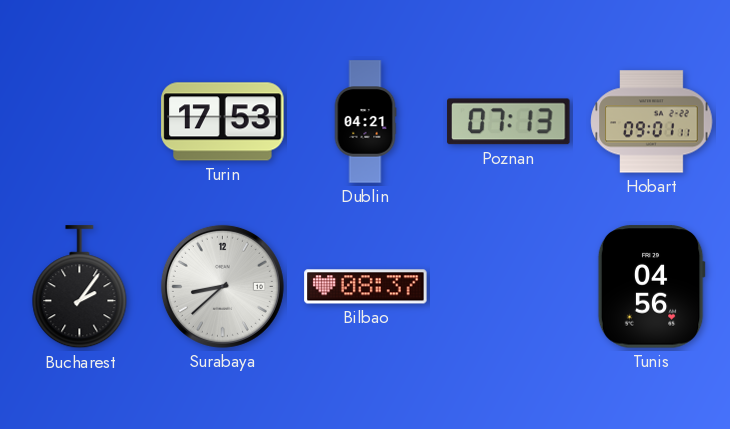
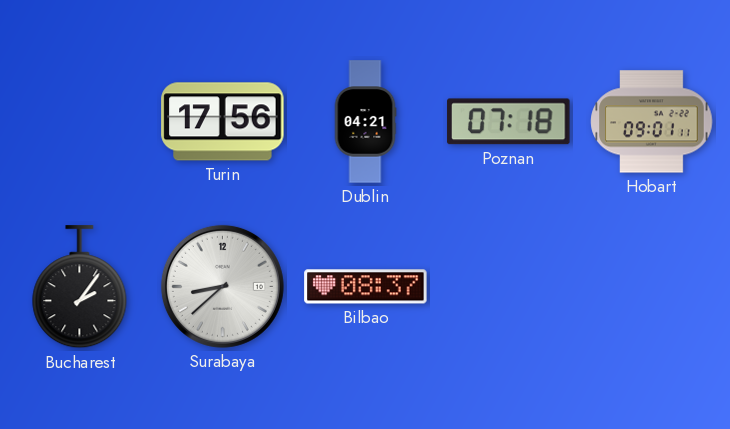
Turin: 17:53 -> 17:56 (223, 122)
Poznan: 07:13 -> 07:18 (509, 122)
Tunis: 04:56 -> none (651, 287)
